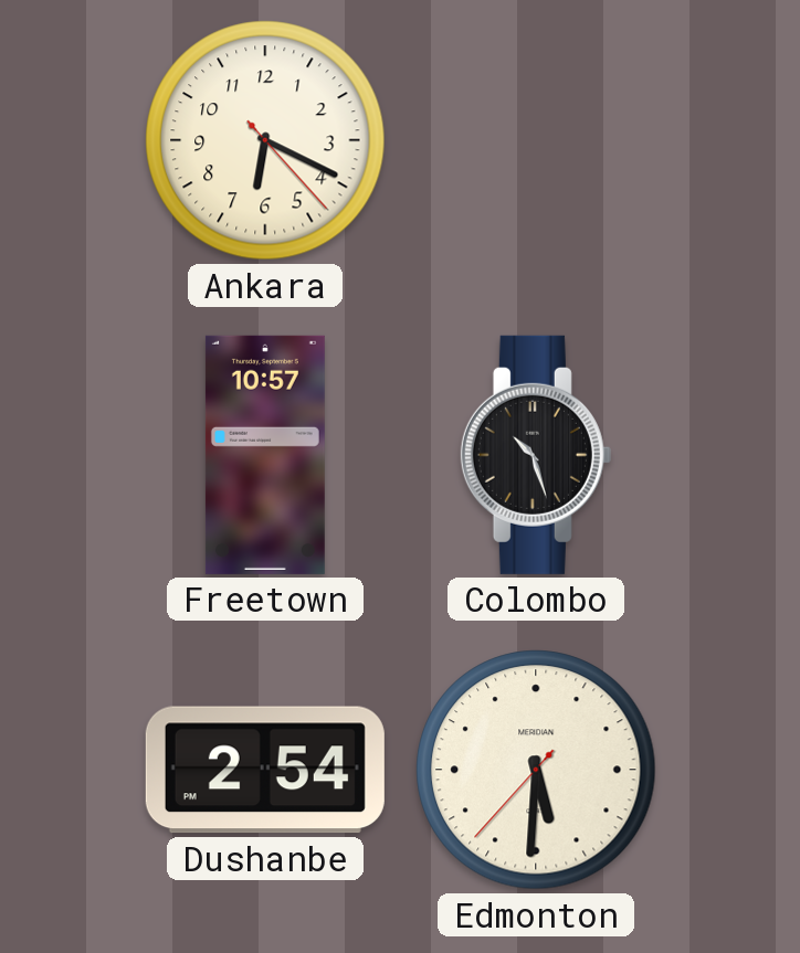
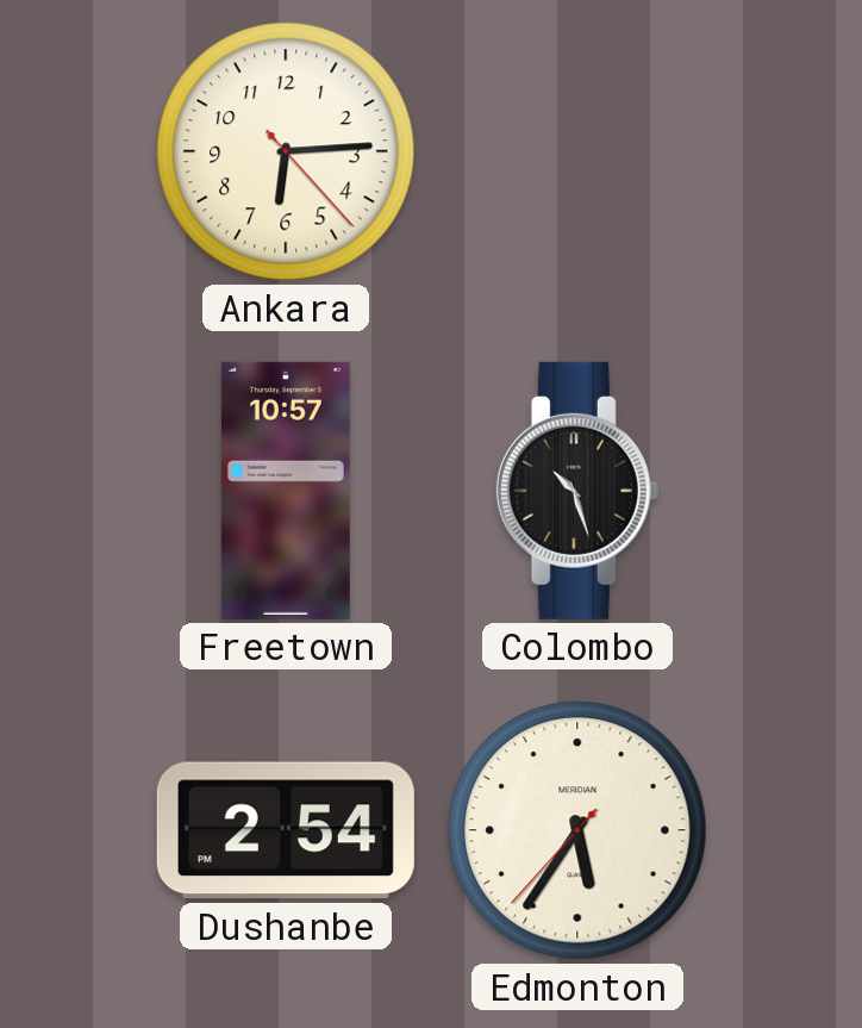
Ankara: 6:19 -> 6:14 (286, 151)
Edmonton: 5:30 -> 5:35 (577, 830)
